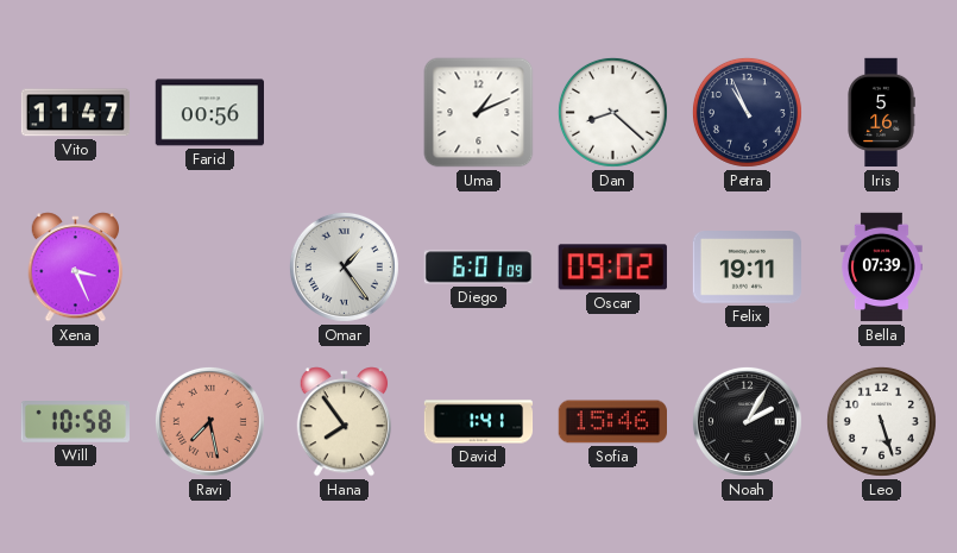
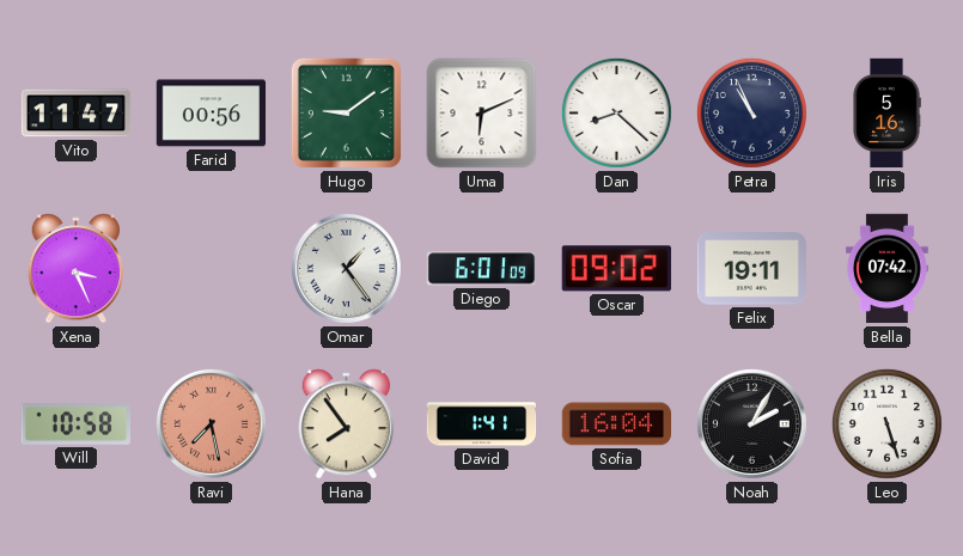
Hugo: none -> 9:09 (346, 112)
Uma: 1:11 -> 6:11 (482, 114)
Bella: 07:39 -> 07:42 (886, 269)
Sofia: 15:46 -> 16:04 (616, 424)
